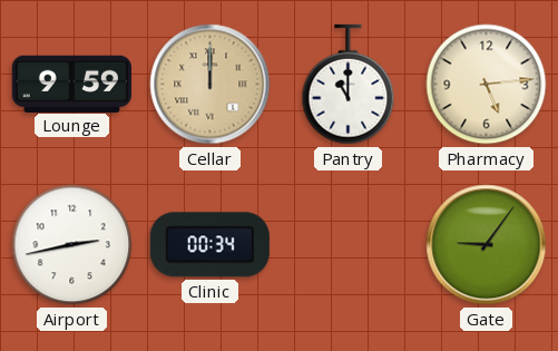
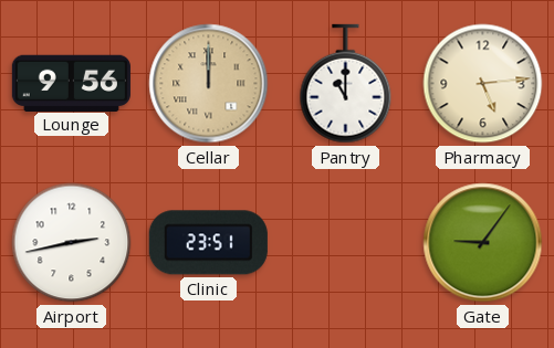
Lounge: 9:59 -> 9:56 (71, 83)
Clinic: 00:34 -> 23:51 (208, 243)
